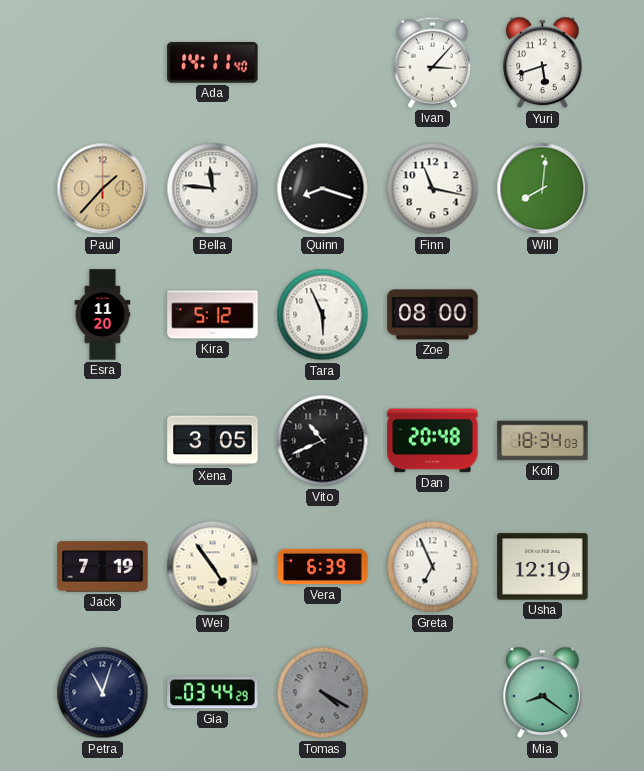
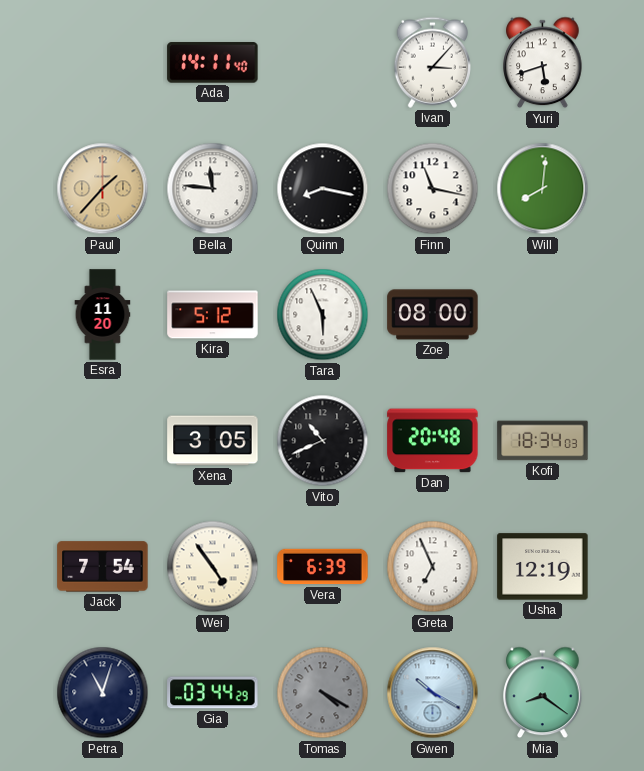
Quinn: 8:18 -> 8:17 (323, 189)
Jack: 7:19 -> 7:54 (103, 567)
Gwen: none -> 10:20 (433, 693)
